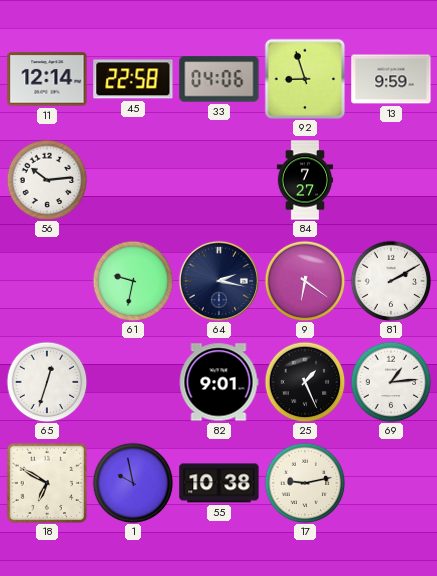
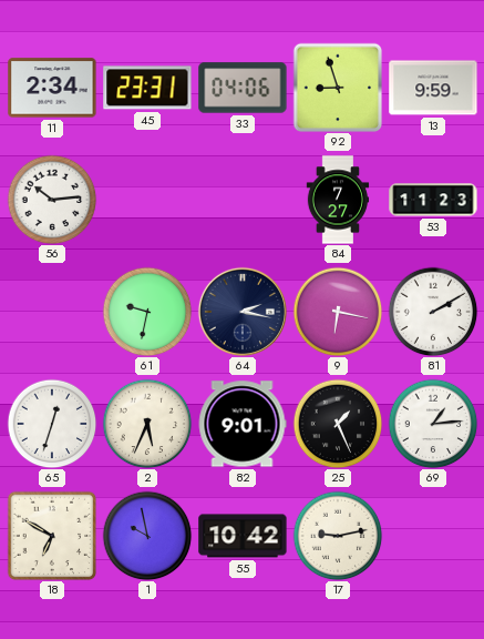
11: 12:14 -> 2:34 (52, 88)
45: 22:58 -> 23:31 (147, 88)
53: none -> 11:23 (433, 200)
9: 6:21 -> 6:17 (338, 312)
2: none -> 5:34 (147, 424)
55: 10:38 -> 10:42 (243, 536)
